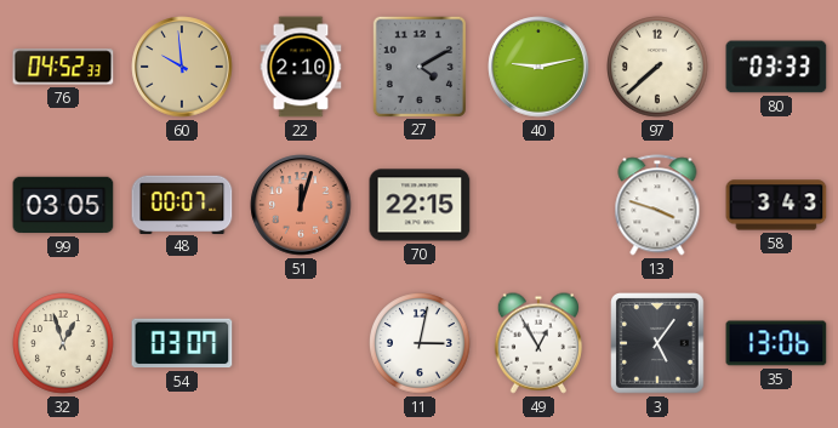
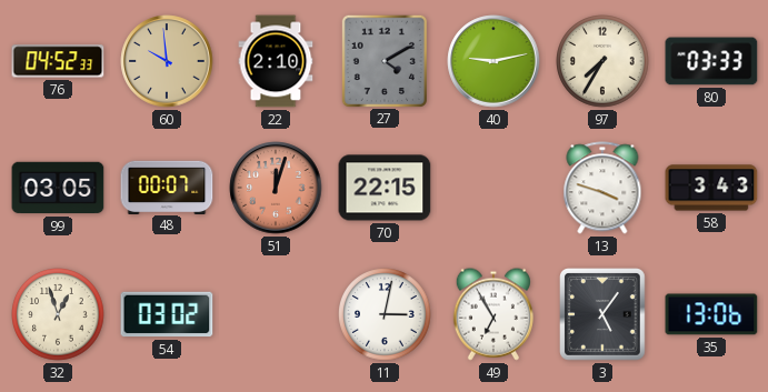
97: 7:38 -> 7:35 (604, 62)
54: 03:07 -> 03:02 (167, 314)
49: 12:55 -> 6:55 (493, 314)
